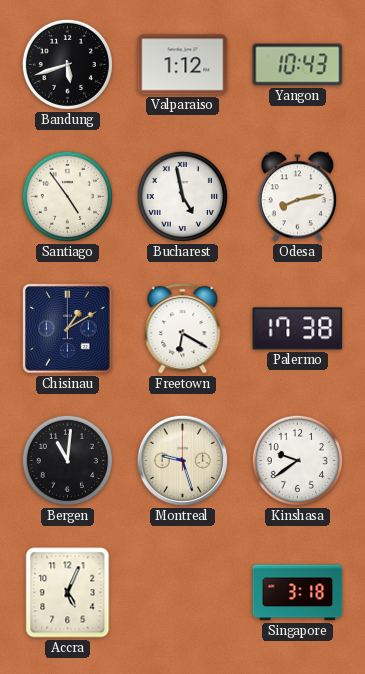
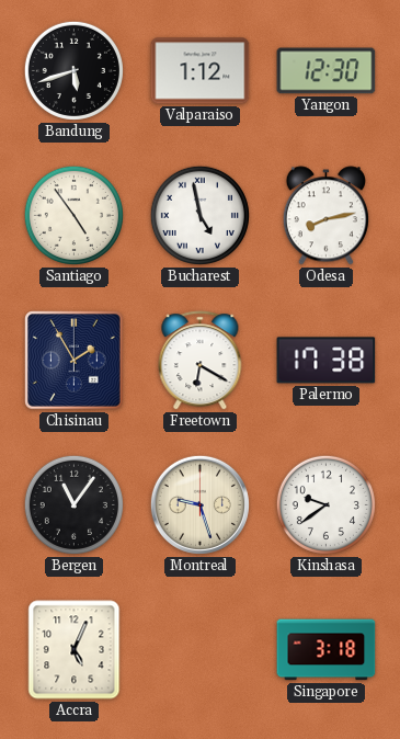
Yangon: 10:43 -> 12:30 (327, 71)
Chisinau: 1:10 -> 1:55 (75, 361)
Bergen: 11:01 -> 11:06 (73, 504)
